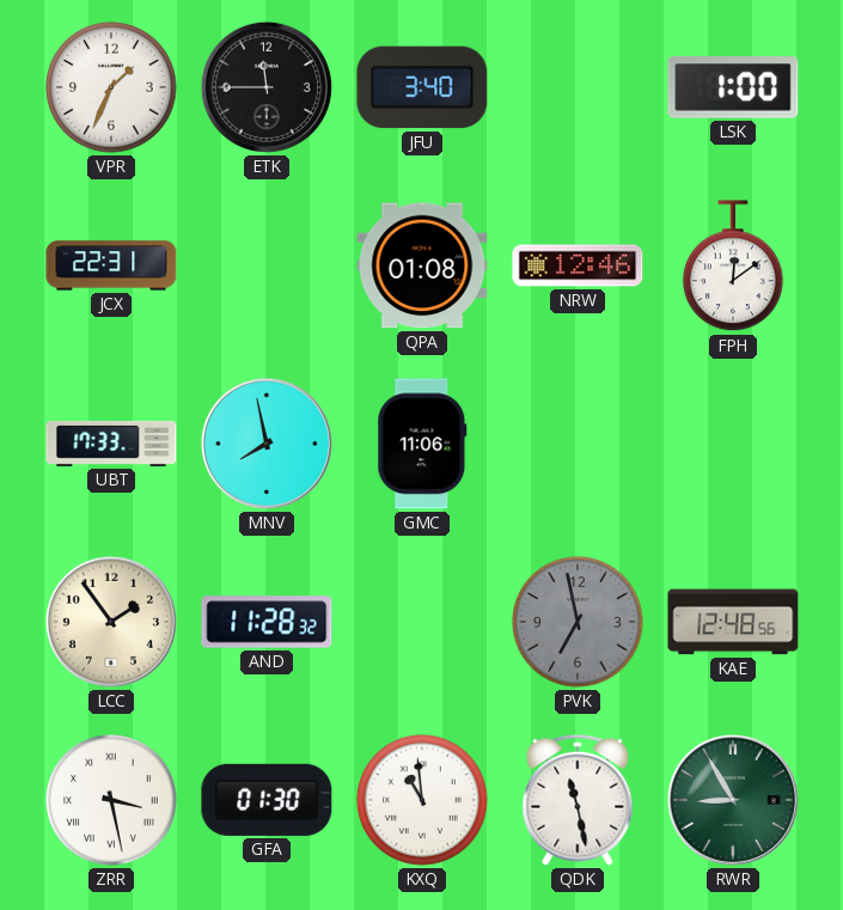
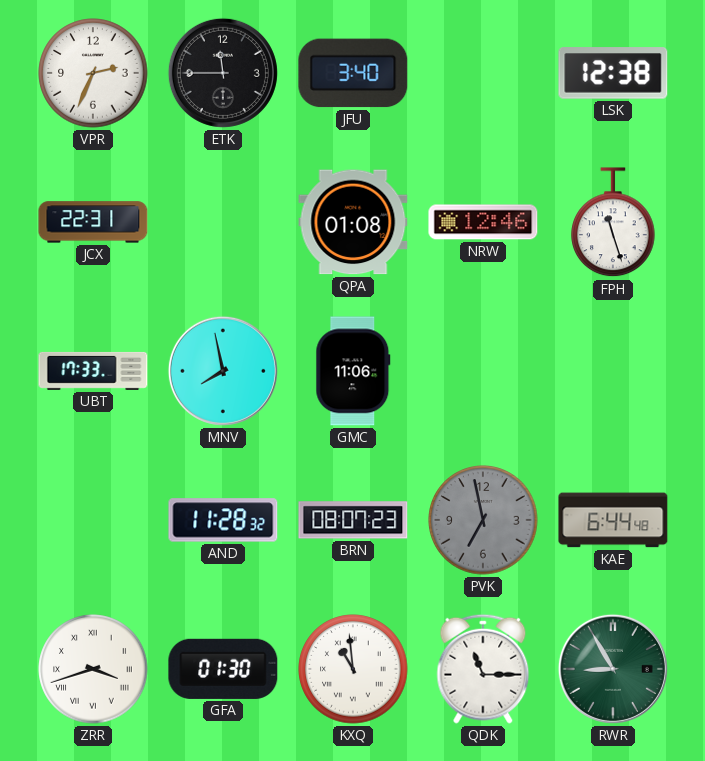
VPR: 1:34 -> 2:34 (93, 73)
LSK: 1:00 -> 12:38 (613, 73)
FPH: 12:09 -> 11:27 (613, 223)
LCC: 1:54 -> none (111, 622)
BRN: none -> 08:07 (353, 520)
KAE: 12:48 -> 6:44 (613, 520)
ZRR: 3:28 -> 3:42 (93, 669)
QDK: 11:28 -> 11:15 (483, 669)
